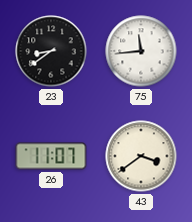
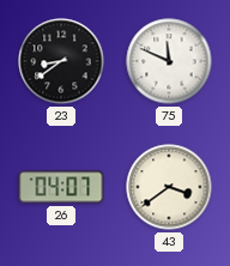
75: 11:44 -> 11:49 (169, 61)
26: 11:07 -> 04:07 (61, 187)
